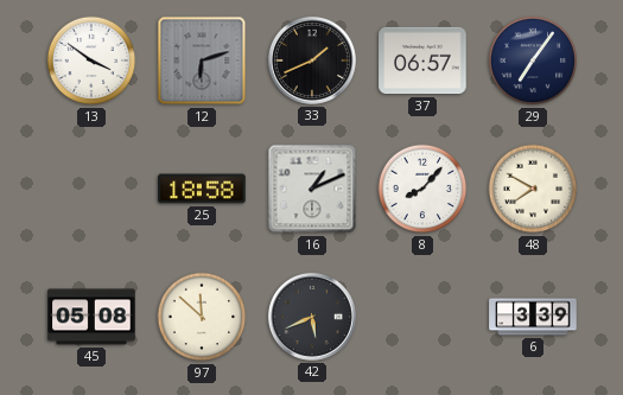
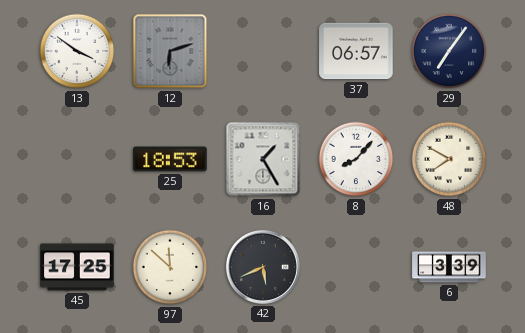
33: 1:41 -> none (312, 60)
25: 18:58 -> 18:53 (170, 159)
16: 1:11 -> 1:25 (263, 159)
45: 05:08 -> 17:25 (77, 267)
